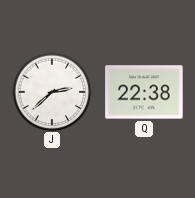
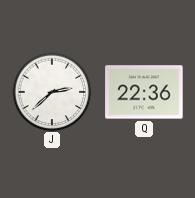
Q: 22:38 -> 22:36 (144, 92)
